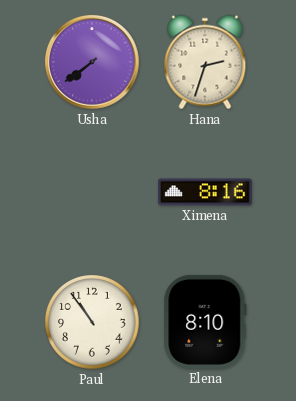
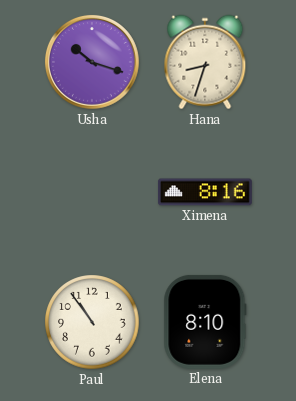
Usha: 7:39 -> 10:18 (92, 62)
Hana: 2:33 -> 8:33 (205, 62)
